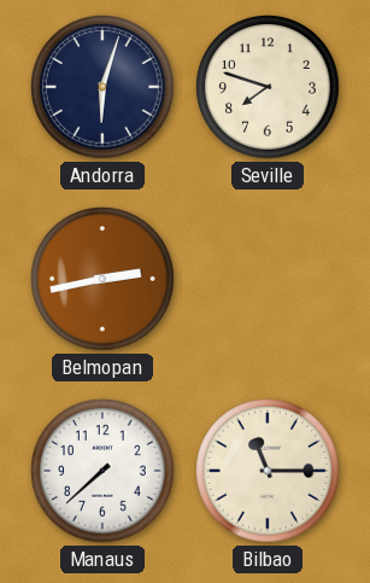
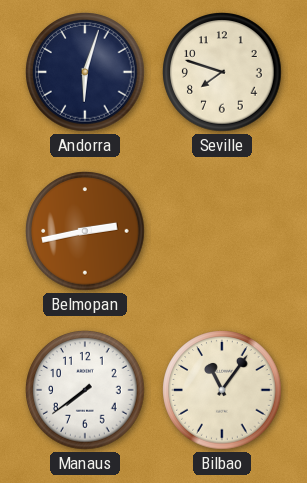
Manaus: 7:38 -> 7:39 (85, 390)
Bilbao: 11:15 -> 11:06 (222, 390)
